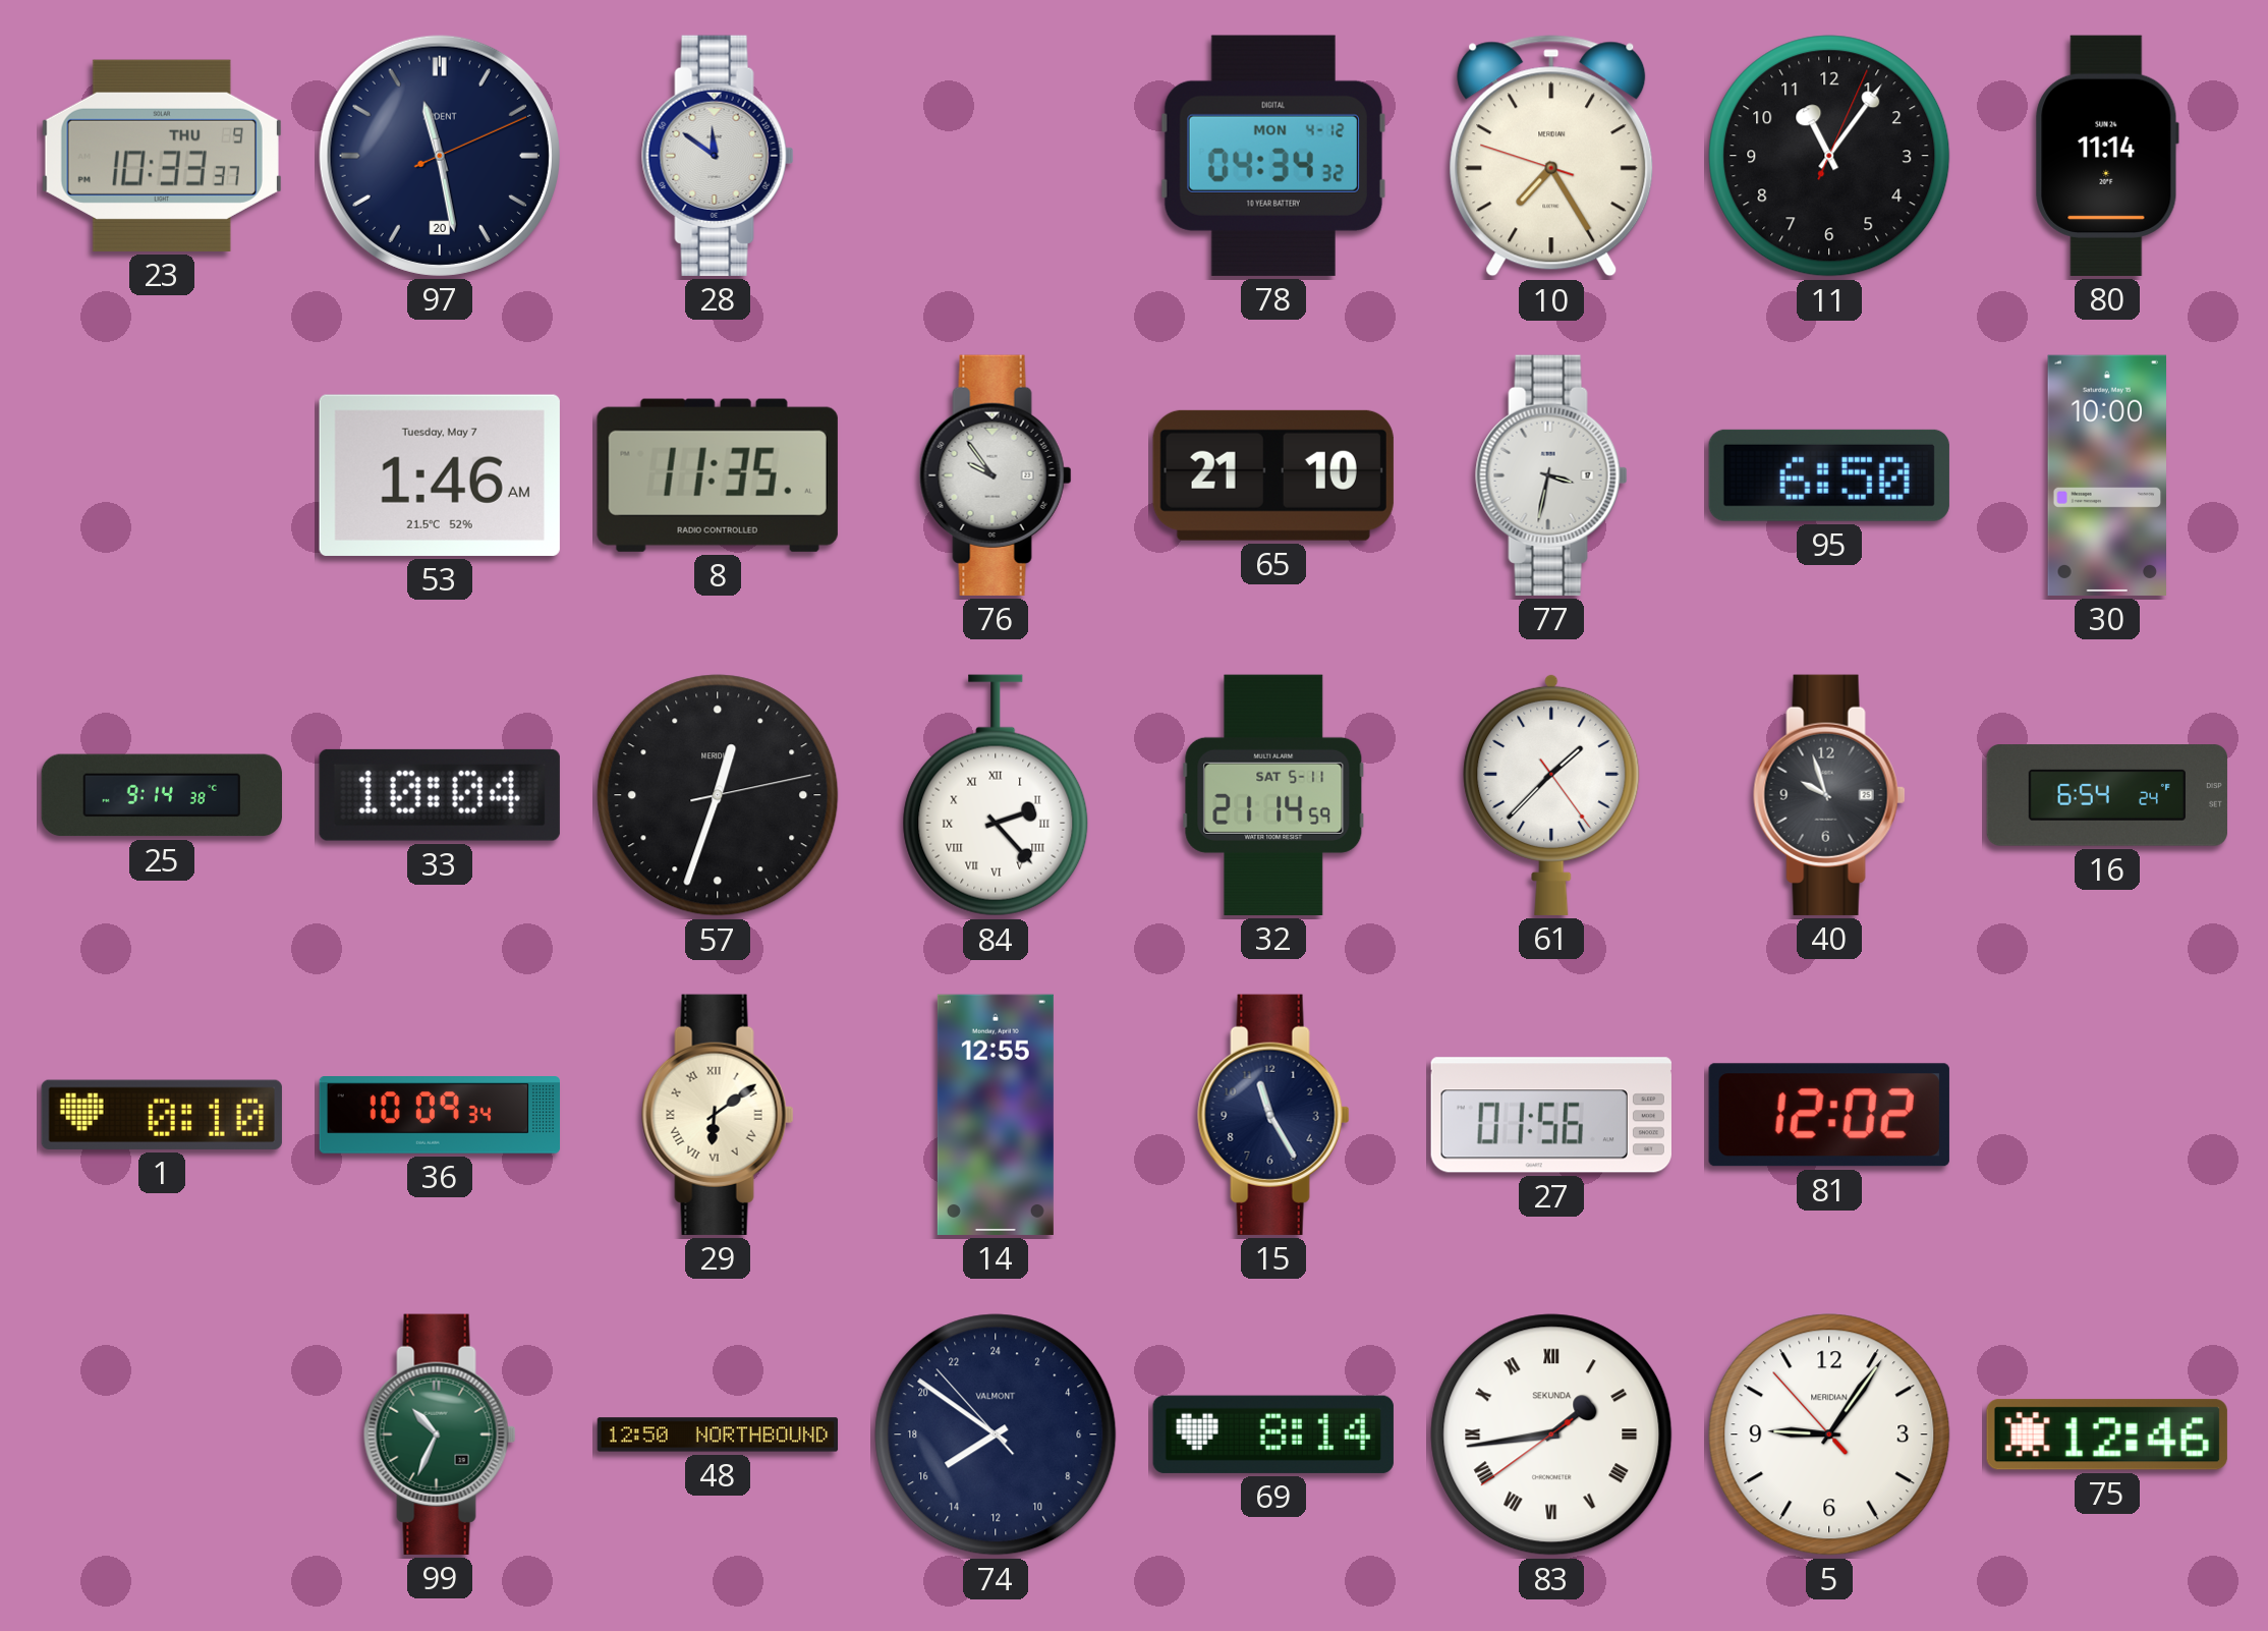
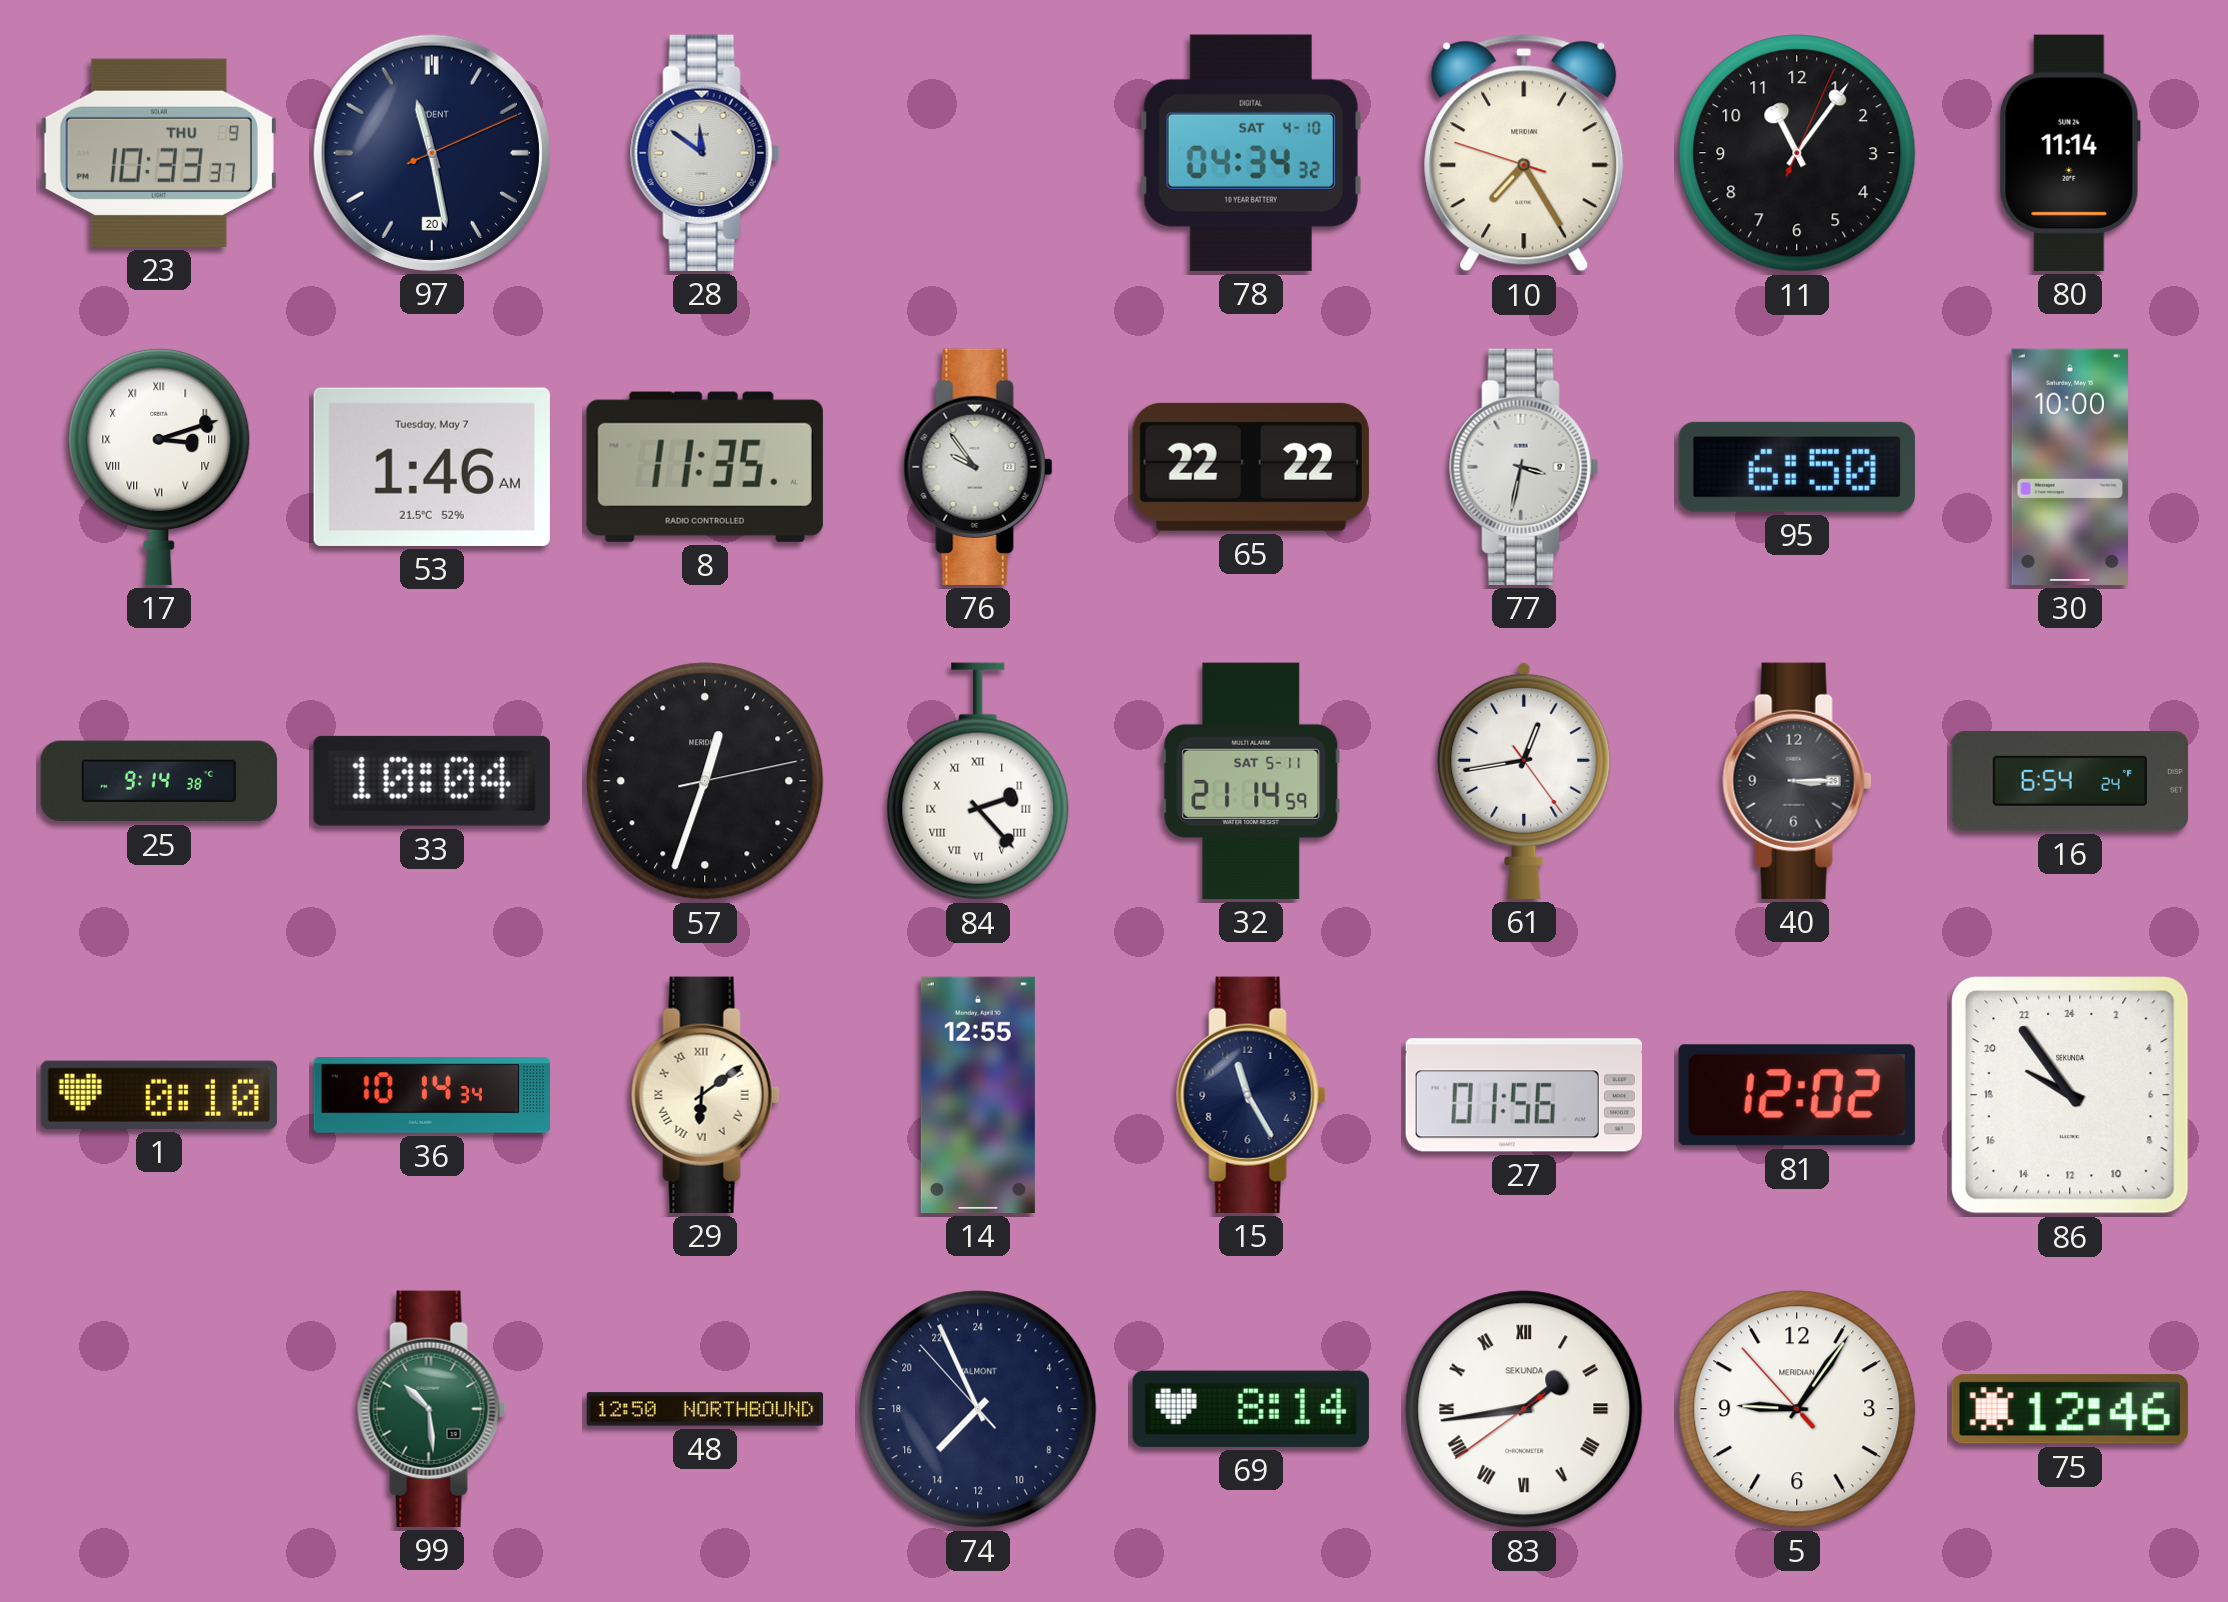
78 date: MON 4-12 -> SAT 4-10 (1251, 153)
17: none -> 3:12 (159, 466)
65: 21:10 -> 22:22 (1251, 467)
61: 1:37 -> 12:43 (1524, 780)
40: 9:57 -> 3:15 (1797, 781)
36: 10:09 -> 10:14 (431, 1096)
86: none -> 19:54 (2071, 1096)
99: 10:34 -> 10:29 (432, 1409)
74: 15:50 -> 14:55 (978, 1409)
